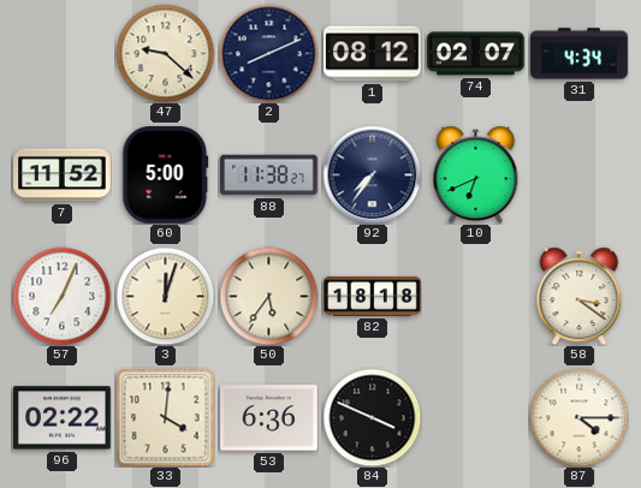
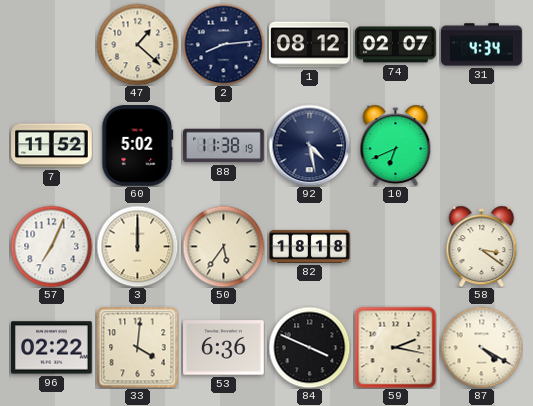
47: 9:22 -> 1:22 (137, 44)
2: 8:11 -> 8:14 (223, 44)
60: 5:00 -> 5:02 (138, 146)
88: 11:38:27 -> 11:38:19 (224, 146)
92: 7:36 -> 4:28 (309, 145)
3: 12:03 -> 12:00 (137, 246)
59: none -> 2:17 (395, 347)
87: 4:15 -> 4:20 (481, 347)
